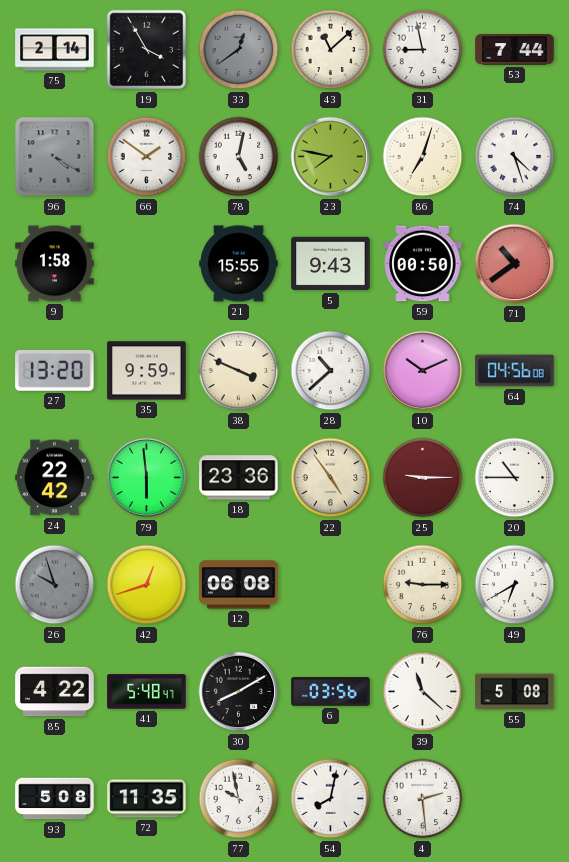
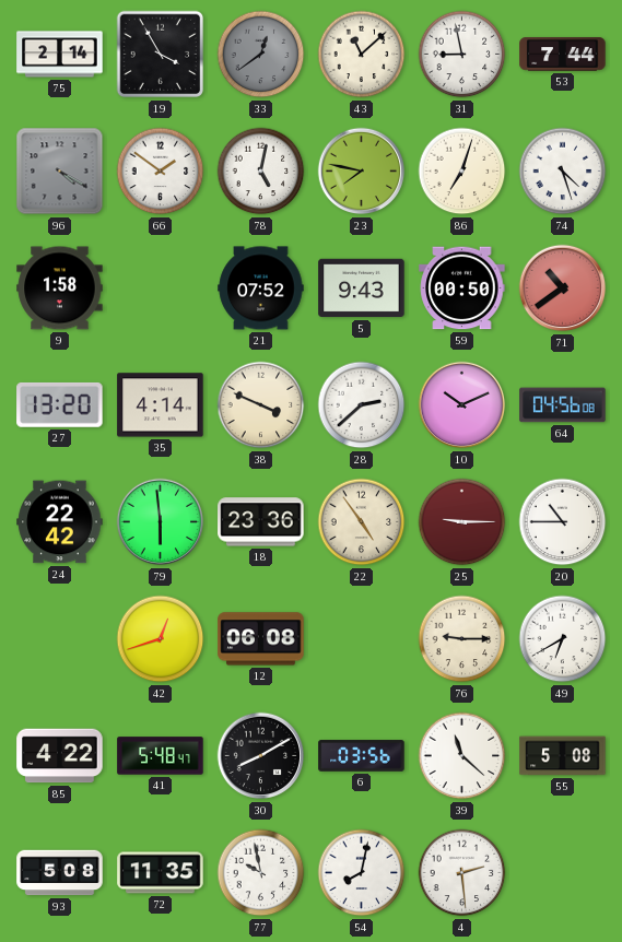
21: 15:55 -> 07:52 (261, 289)
35: 9:59 -> 4:14 (161, 405)
28: 10:38 -> 2:38 (362, 405)
26: 9:57 -> none (55, 585)
